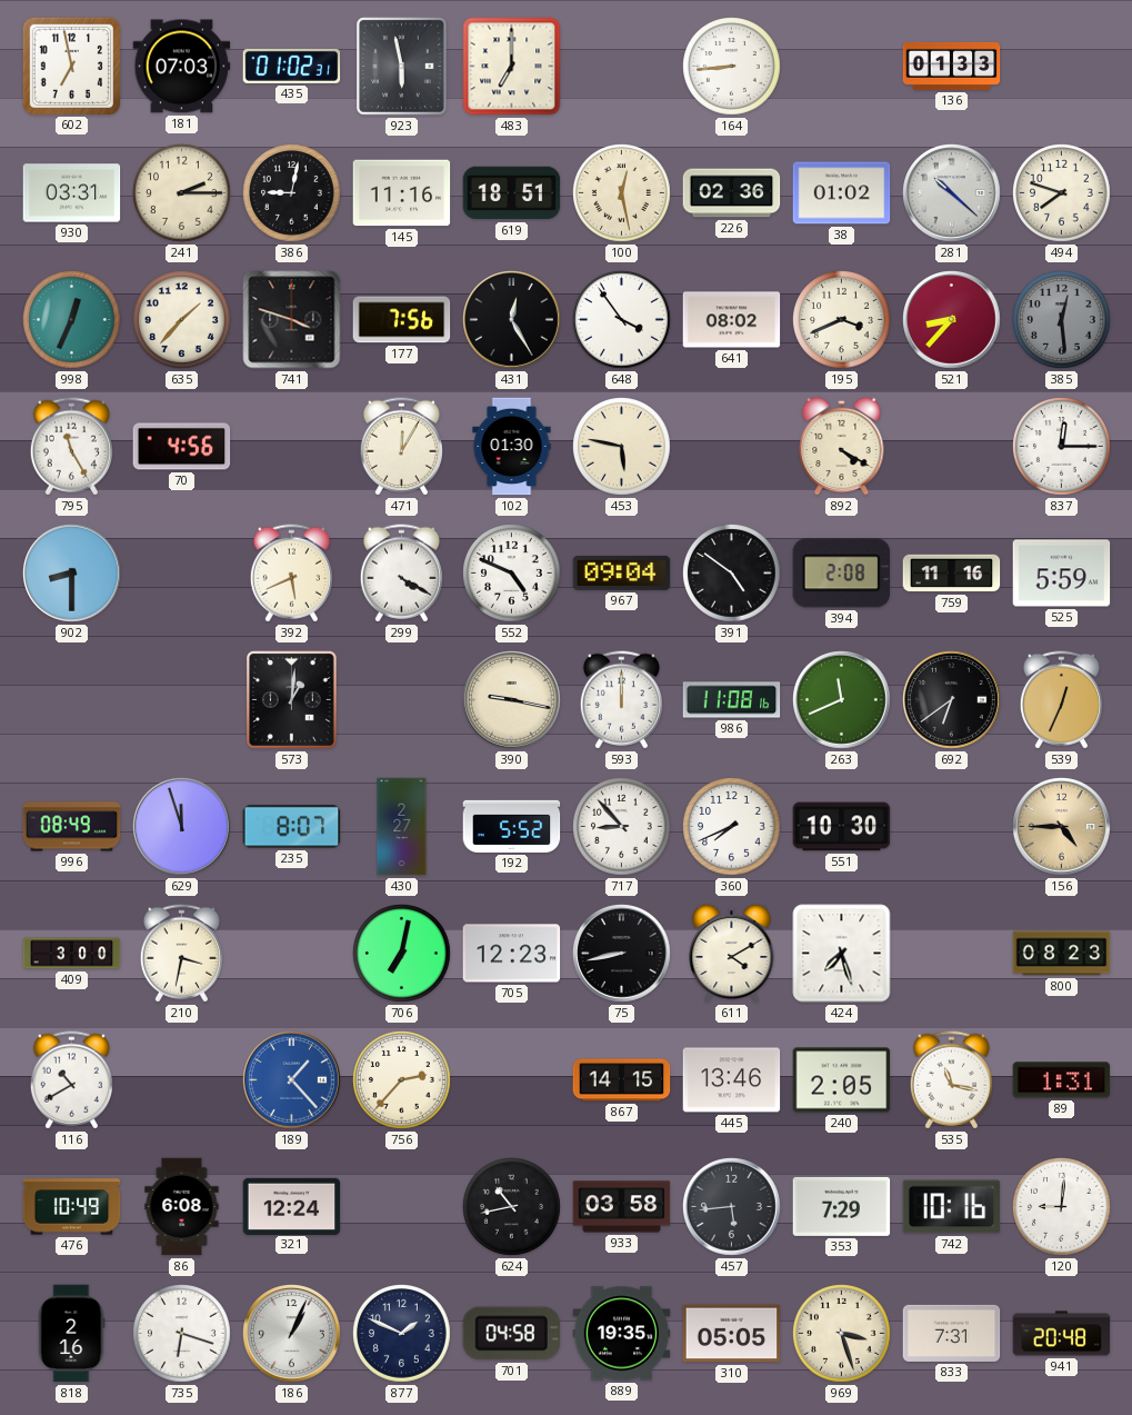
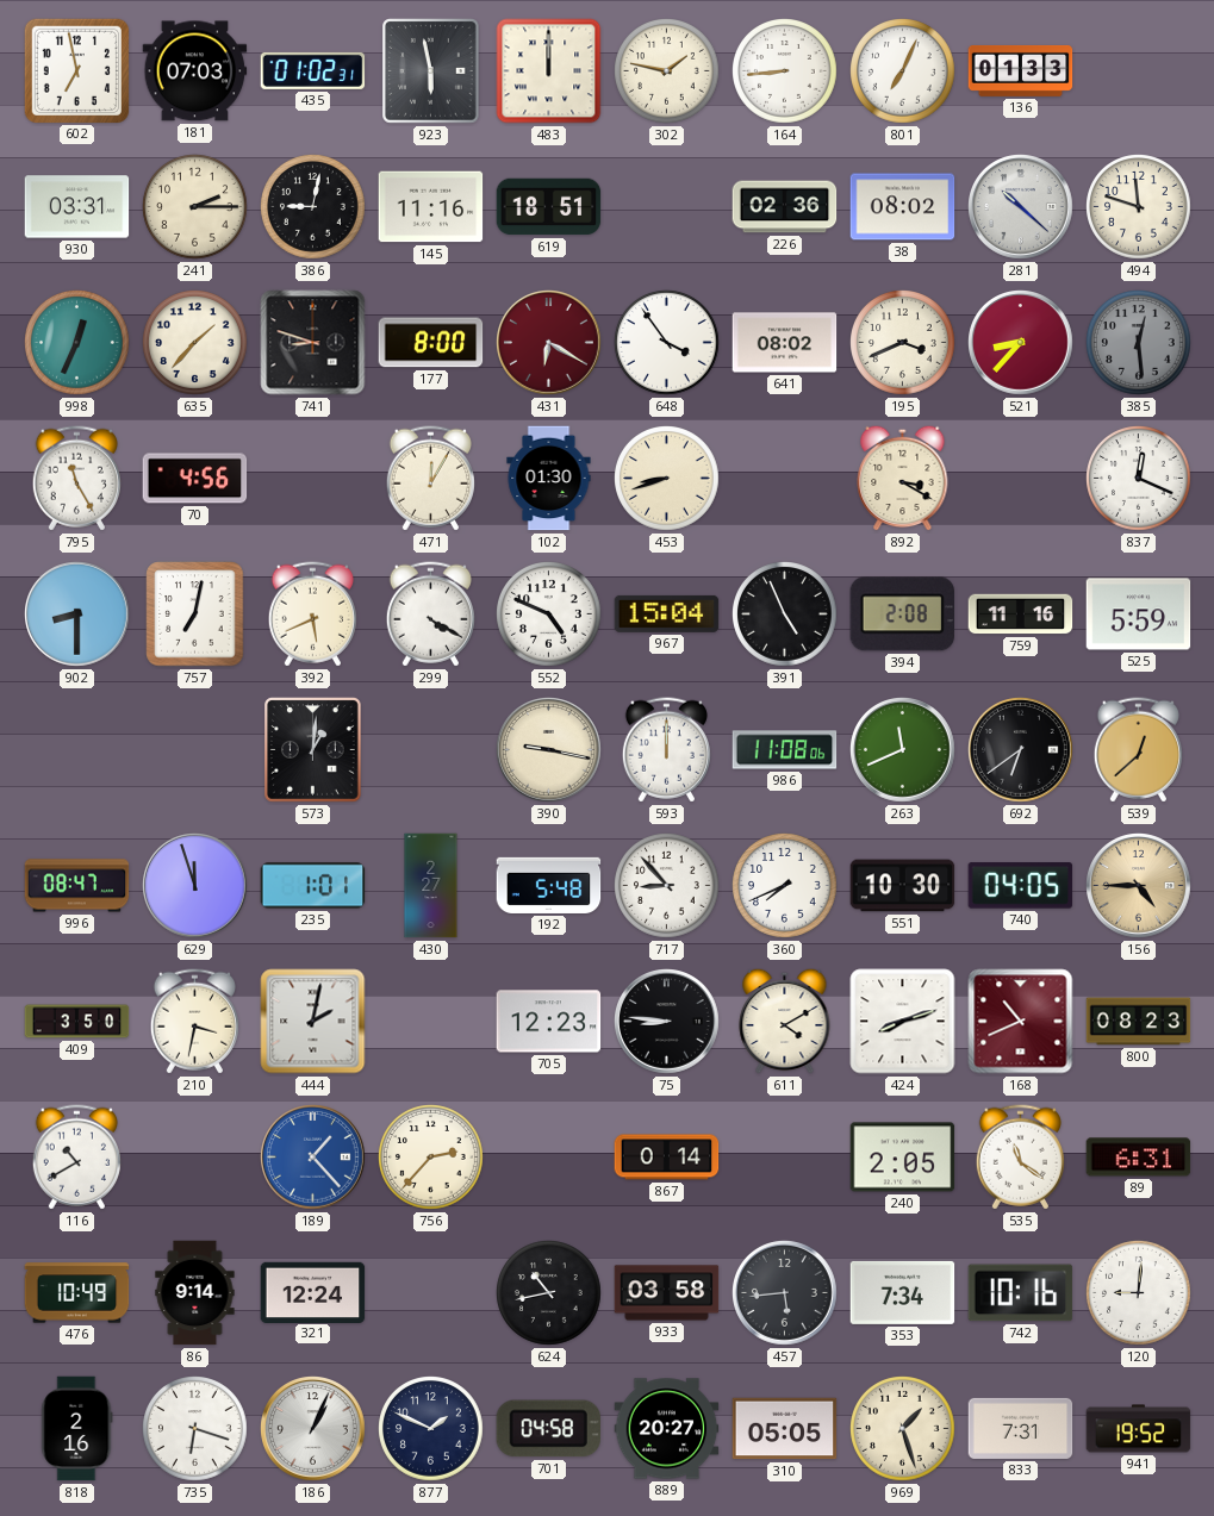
483: 7:00 -> 12:00 (549, 71)
302: none -> 1:47 (667, 71)
801: none -> 7:04 (903, 71)
100: 12:28 -> none (622, 193)
38: 01:02 -> 08:02 (903, 207)
494: 7:48 -> 11:48 (1139, 207)
741: 3:48 -> 8:48 (313, 343)
177: 7:56 -> 8:00 (431, 343)
431: 12:25 -> 6:20 (549, 343)
431 dial: black -> burgundy (549, 343)
453: 5:47 -> 8:42 (667, 479)
892: 4:20 -> 3:20 (903, 478)
837: 12:15 -> 12:19 (1139, 479)
757: none -> 7:02 (195, 614)
967: 09:04 -> 15:04 (667, 613)
391: 4:51 -> 4:56 (785, 614)
986: 11:08:16 -> 11:08:06 (785, 750)
539: 12:34 -> 12:38 (1138, 750)
996: 08:49 -> 08:47 (77, 886)
235: 8:07 -> 1:01 (313, 886)
192: 5:52 -> 5:48 (549, 885)
740: none -> 04:05 (1021, 886)
409: 3:00 -> 3:50 (77, 1022)
444: none -> 2:02 (313, 1022)
706: 7:02 -> none (402, 954)
75: 8:43 -> 8:46 (667, 1022)
424: 7:27 -> 8:12 (903, 1022)
168: none -> 10:41 (1021, 1022)
867: 14:15 -> 0:14 (667, 1158)
445: 13:46 -> none (732, 1080)
535: 11:17 -> 11:21 (1020, 1158)
89: 1:31 -> 6:31 (1139, 1158)
86: 6:08 -> 9:14 (195, 1293)
353: 7:29 -> 7:34 (903, 1292)
889: 19:35 -> 20:27 (667, 1429)
969: 3:27 -> 1:27 (903, 1429)
941: 20:48 -> 19:52 (1139, 1429)
